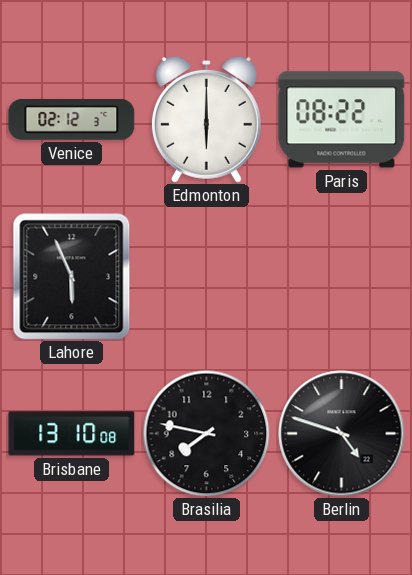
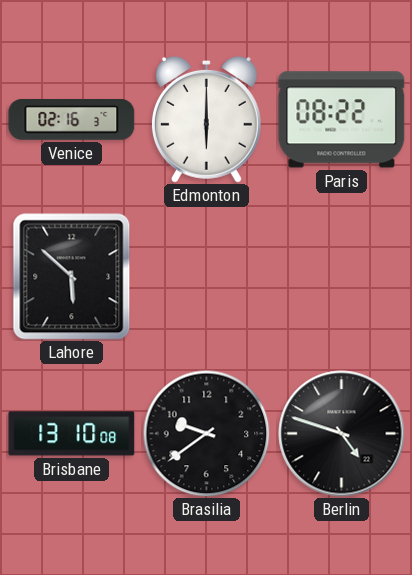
Venice: 02:12 -> 02:16 (72, 119)
Lahore: 5:56 -> 5:52 (72, 277)
Brasilia: 7:47 -> 9:39 (206, 433)
